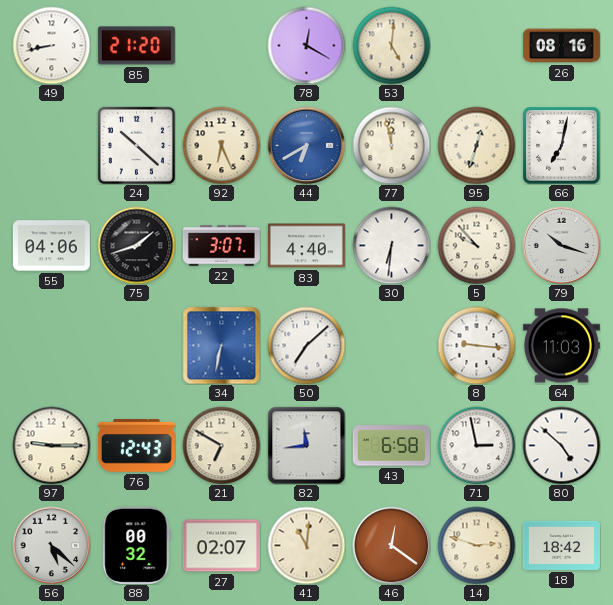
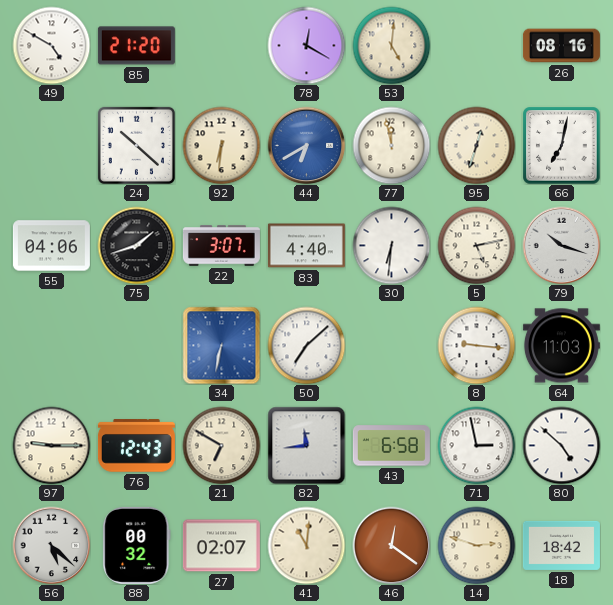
49: 8:43 -> 4:50 (51, 45)
92: 6:26 -> 6:31 (221, 145)
5: 9:53 -> 5:13 (476, 245)
